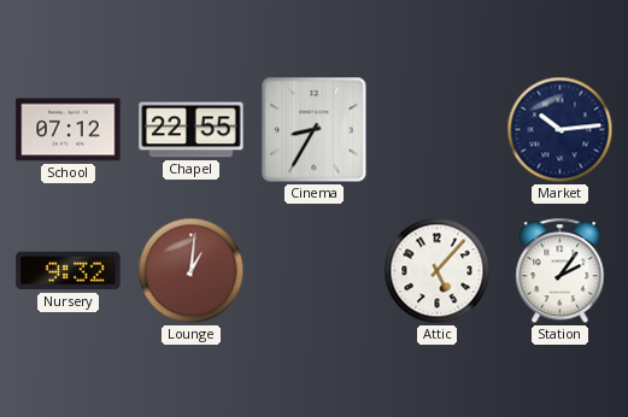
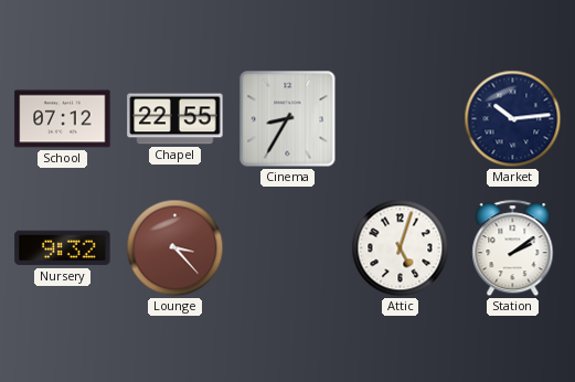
Lounge: 1:01 -> 3:23 (175, 248)
Attic: 5:07 -> 5:03 (401, 248)
Station: 2:06 -> 2:09 (513, 248)
